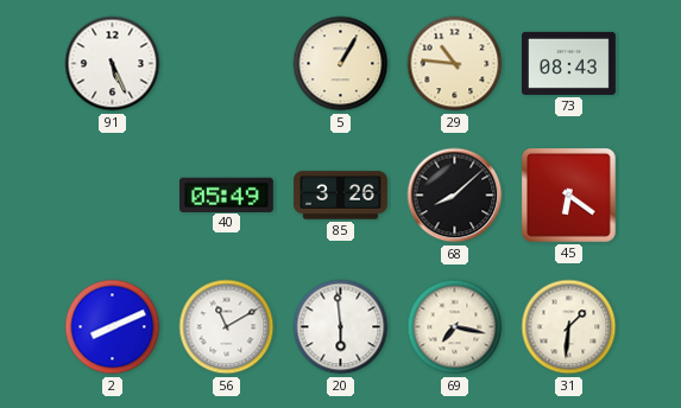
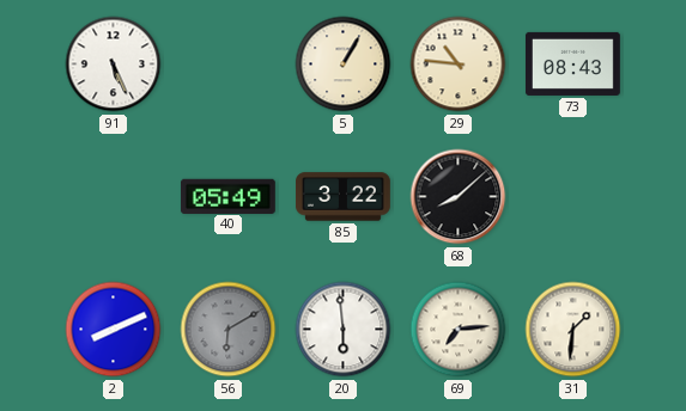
85: 3:26 -> 3:22 (344, 197)
45: 6:21 -> none (568, 195)
56: 11:10 -> 6:10 (229, 330)
56 dial: white -> grey (229, 330)
69: 7:17 -> 7:14 (459, 330)
